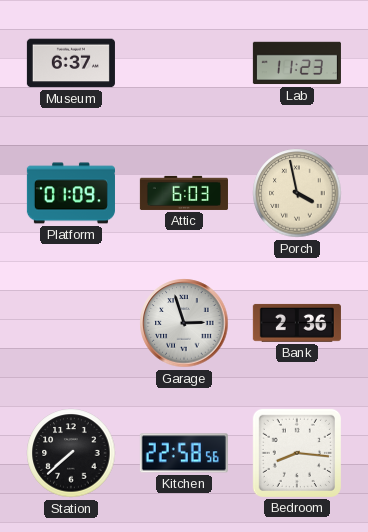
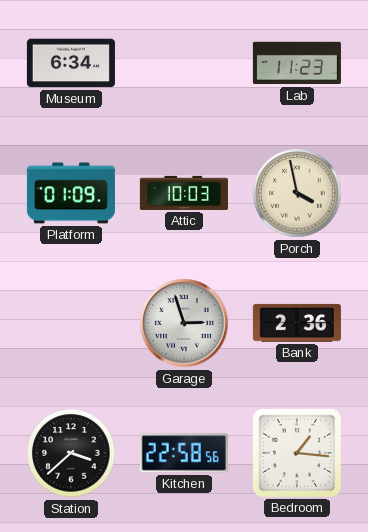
Museum: 6:37 -> 6:34 (71, 63)
Attic: 6:03 -> 10:03 (184, 193)
Station: 7:38 -> 3:38 (71, 453)
Bedroom: 8:16 -> 1:16 (297, 453)
